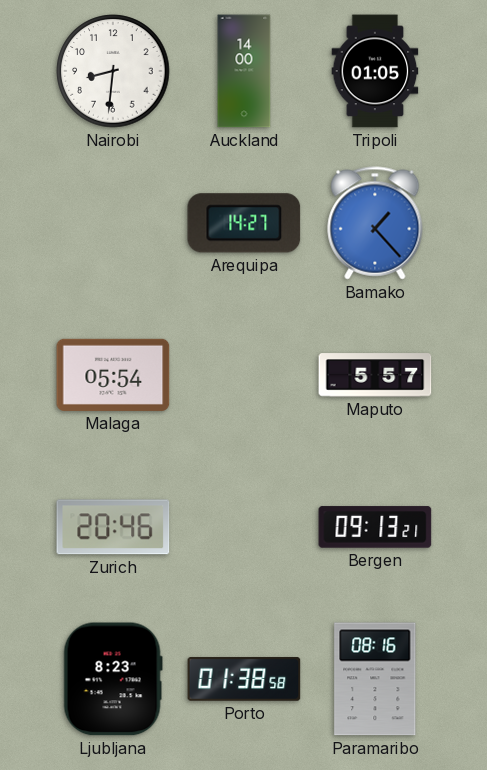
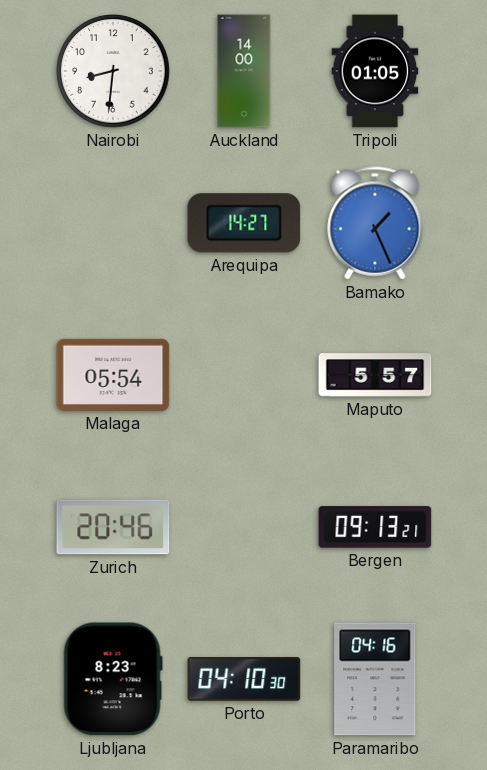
Bamako: 1:23 -> 1:26 (375, 223)
Porto: 01:38 -> 04:10 (244, 679)
Paramaribo: 08:16 -> 04:16 (375, 679)
